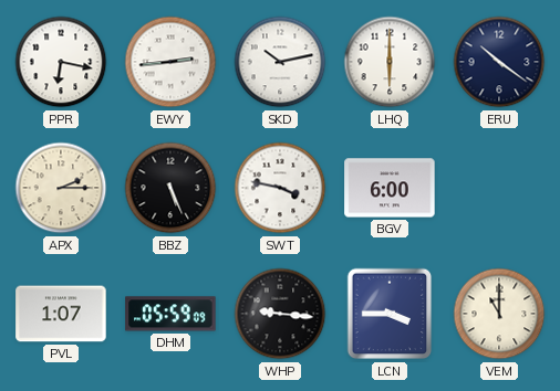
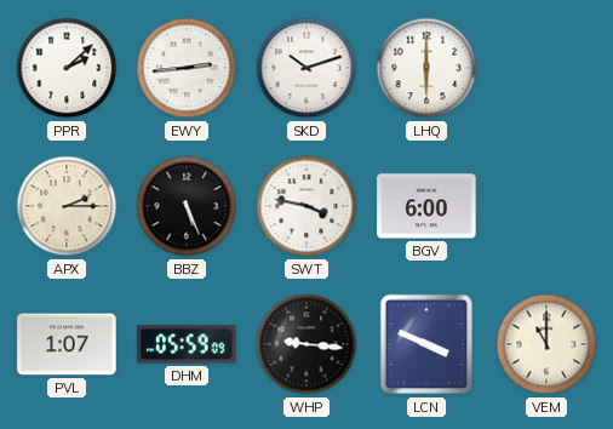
PPR: 6:17 -> 2:08 (67, 68)
SKD: 10:13 -> 10:12 (306, 68)
ERU: 10:21 -> none (499, 62)
LCN: 3:45 -> 3:49 (426, 344)
